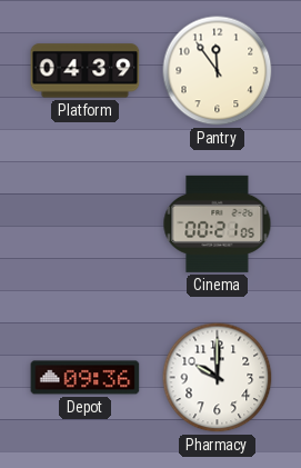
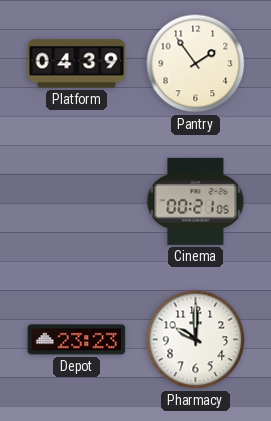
Pantry: 11:54 -> 1:54 (196, 64)
Depot: 09:36 -> 23:23 (77, 340)
